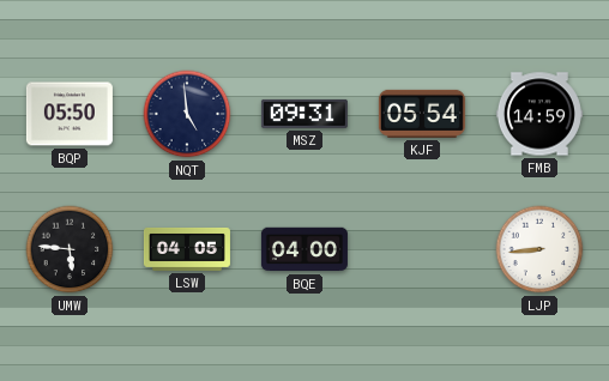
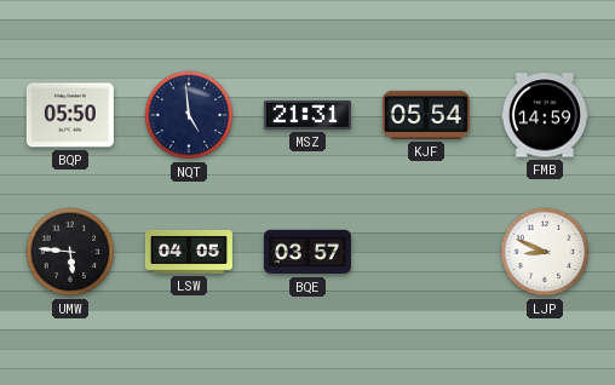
MSZ: 09:31 -> 21:31 (307, 115)
BQE: 04:00 -> 03:57 (307, 252)
LJP: 8:44 -> 8:49 (545, 252)
